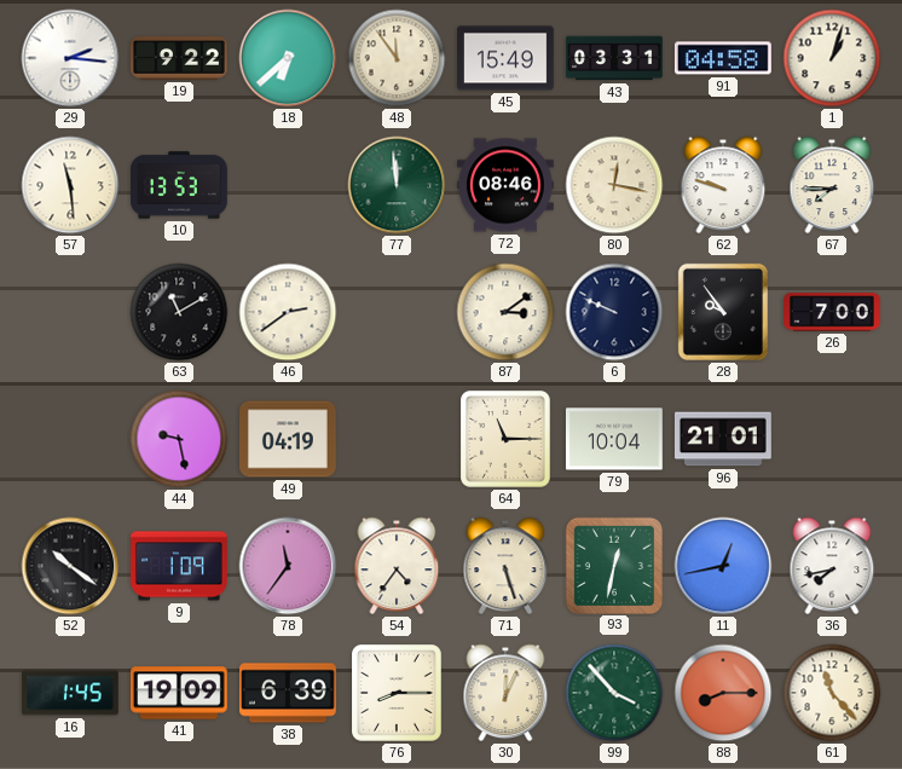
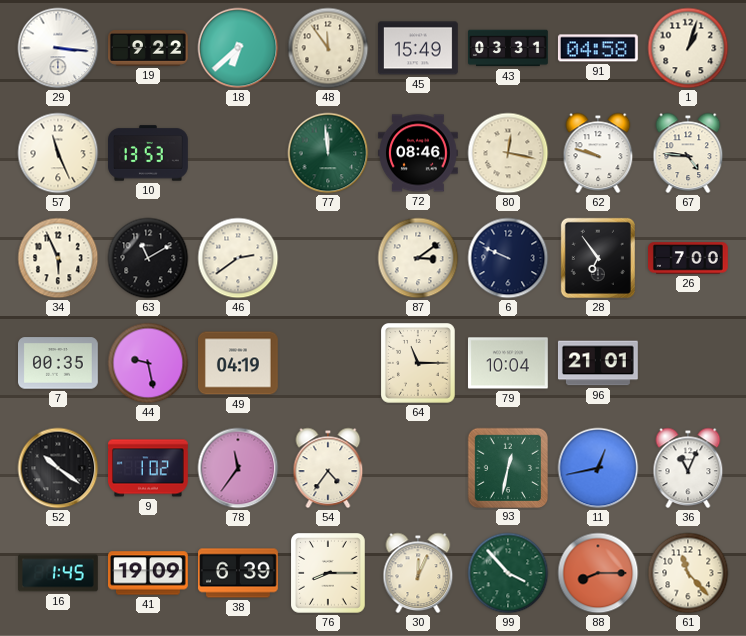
29: 2:16 -> 3:16 (58, 48)
57: 11:29 -> 11:26 (58, 153)
67: 7:45 -> 4:46 (688, 153)
34: none -> 5:56 (58, 258)
28: 9:54 -> 6:54 (598, 258)
7: none -> 00:35 (59, 363)
9: 1:09 -> 1:02 (149, 468)
71: 5:27 -> none (505, 566)
36: 7:43 -> 11:04 (688, 468)
